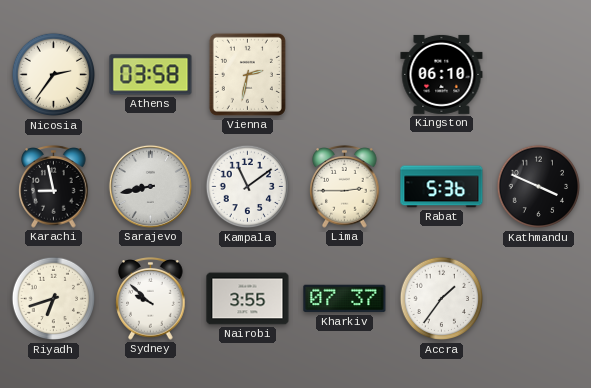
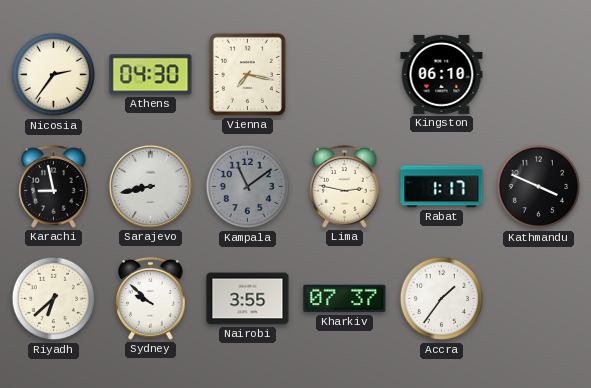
Athens: 03:58 -> 04:30 (151, 75)
Vienna: 2:32 -> 7:17 (247, 74)
Kampala dial: white -> grey (248, 187)
Lima: 2:45 -> 2:47 (345, 187)
Rabat: 5:36 -> 1:17 (442, 187)
Riyadh: 6:42 -> 6:38 (54, 299)
